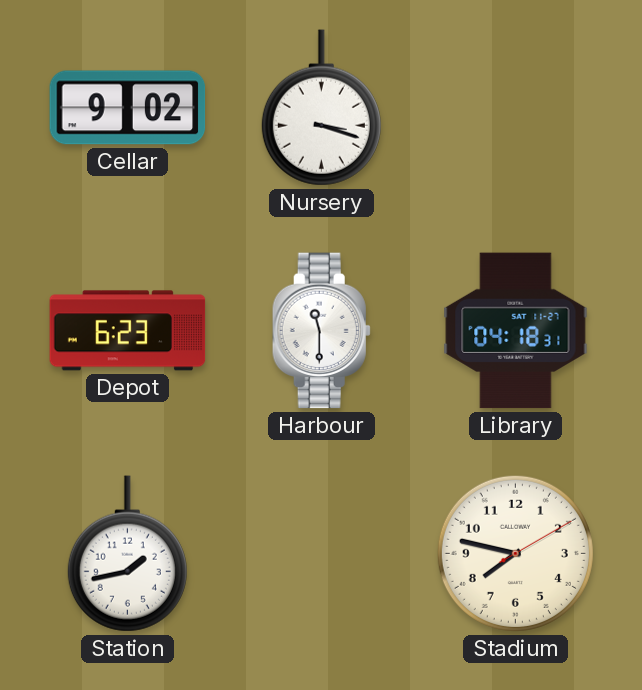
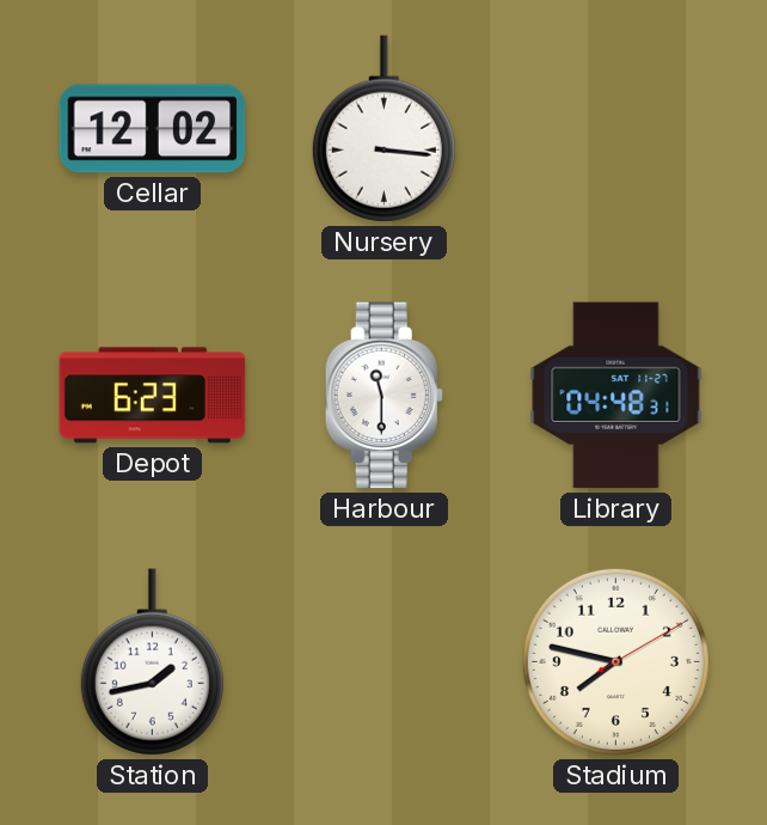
Cellar: 9:02 -> 12:02 (153, 129)
Nursery: 3:18 -> 3:16 (383, 129)
Library: 04:18 -> 04:48 (616, 396)
